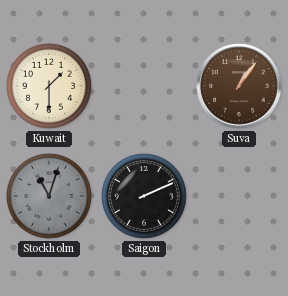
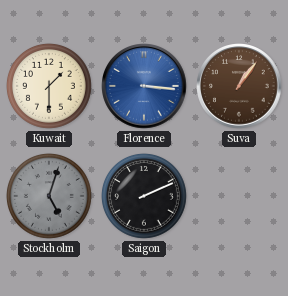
Florence: none -> 3:16 (144, 86)
Stockholm: 11:03 -> 5:03 (49, 196)
